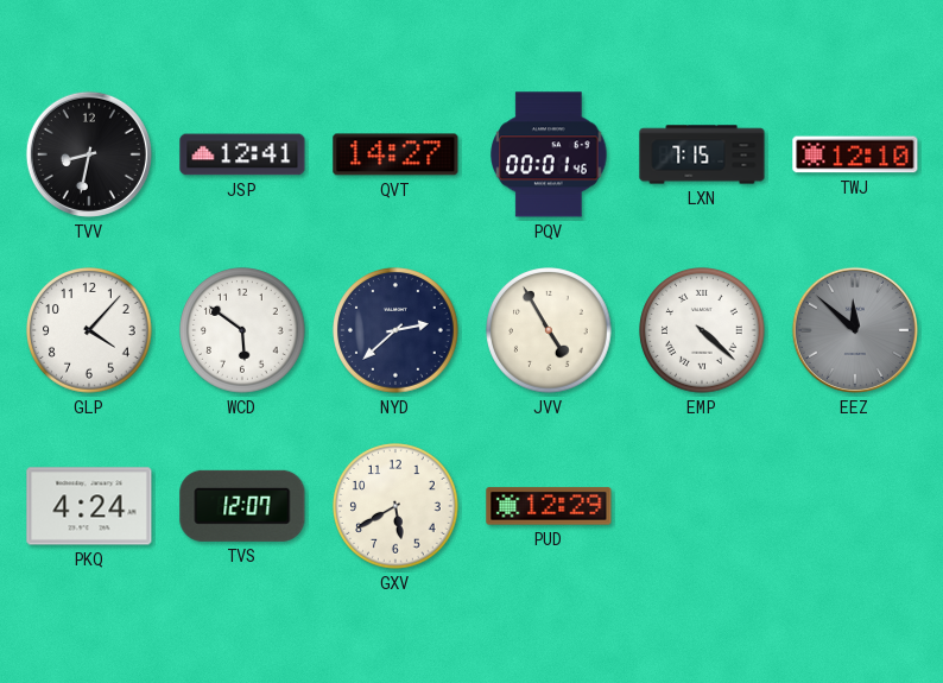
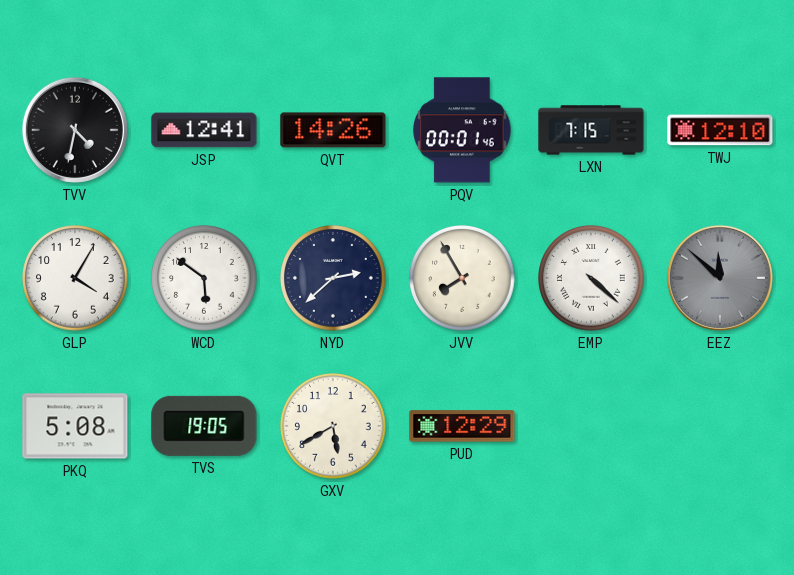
TVV: 8:32 -> 4:32 (75, 130)
QVT: 14:27 -> 14:26 (333, 130)
GLP: 4:07 -> 4:05 (75, 278)
JVV: 4:55 -> 7:55 (462, 278)
PKQ: 4:24 -> 5:08 (75, 426)
TVS: 12:07 -> 19:05 (204, 426)
